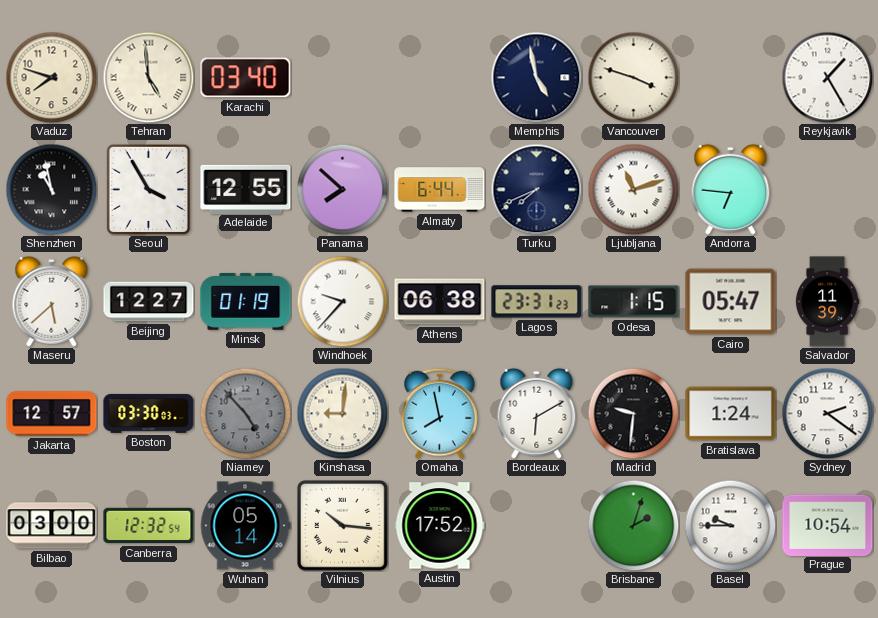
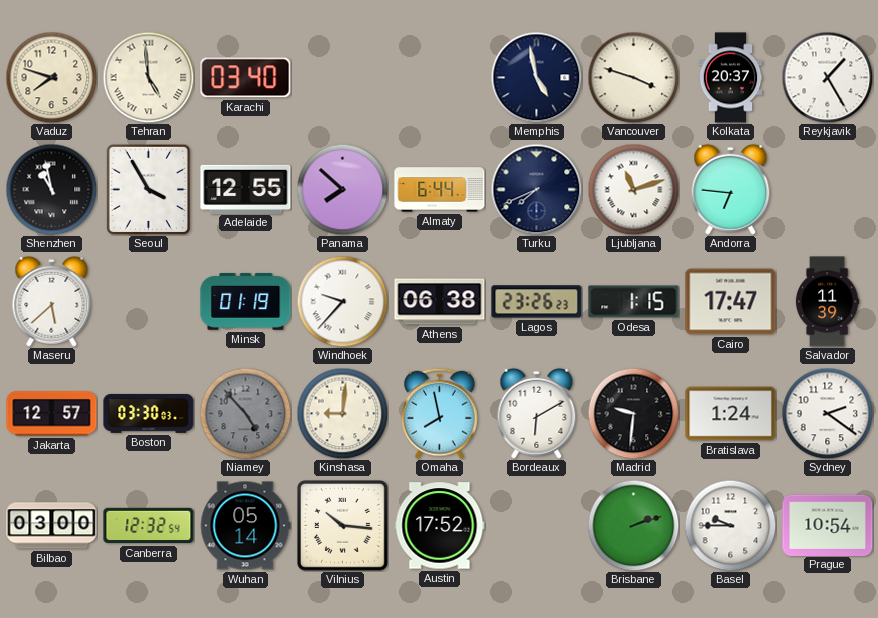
Kolkata: none -> 20:37 (731, 78)
Beijing: 12:27 -> none (149, 302)
Lagos: 23:31 -> 23:26 (537, 302)
Cairo: 05:47 -> 17:47 (731, 302)
Brisbane: 2:03 -> 2:12 (633, 525)
